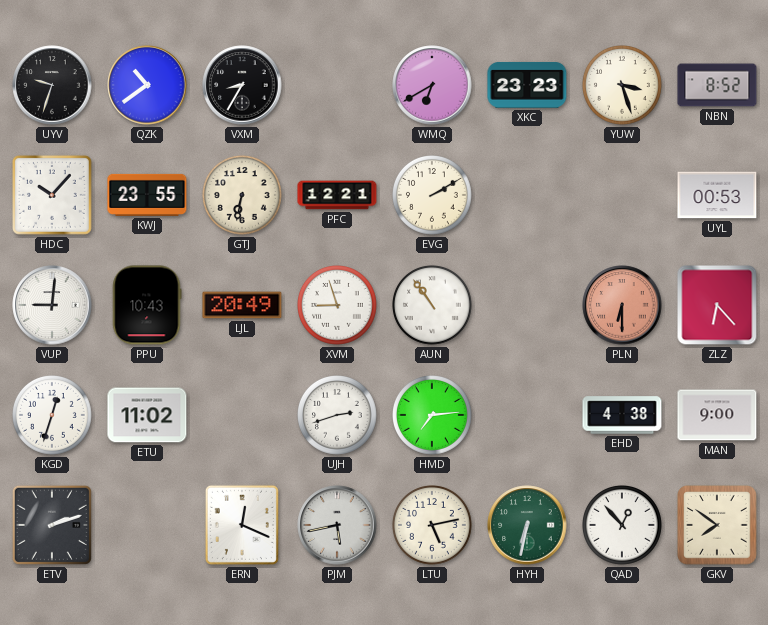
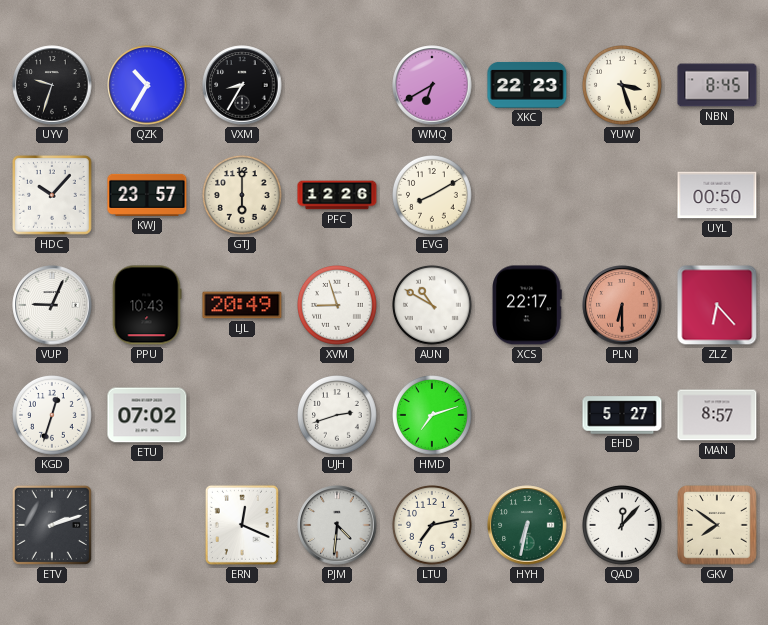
QZK: 10:39 -> 10:35 (147, 85)
XKC: 23:23 -> 22:23 (527, 85)
NBN: 8:52 -> 8:45 (717, 85)
KWJ: 23:55 -> 23:57 (147, 195)
GTJ: 6:32 -> 6:00 (243, 196)
PFC: 12:21 -> 12:26 (337, 195)
EVG: 2:10 -> 8:10 (433, 196)
UYL: 00:53 -> 00:50 (717, 195)
VUP: 9:01 -> 9:04 (52, 305)
AUN: 10:54 -> 10:50 (433, 306)
XCS: none -> 22:17 (527, 305)
ETU: 11:02 -> 07:02 (147, 415)
HMD: 7:14 -> 7:12 (433, 416)
EHD: 4:38 -> 5:27 (622, 415)
MAN: 9:00 -> 8:57 (717, 415)
PJM: 5:43 -> 4:31 (337, 525)
LTU: 5:13 -> 7:13 (433, 526)
QAD: 12:53 -> 12:07 (623, 526)
